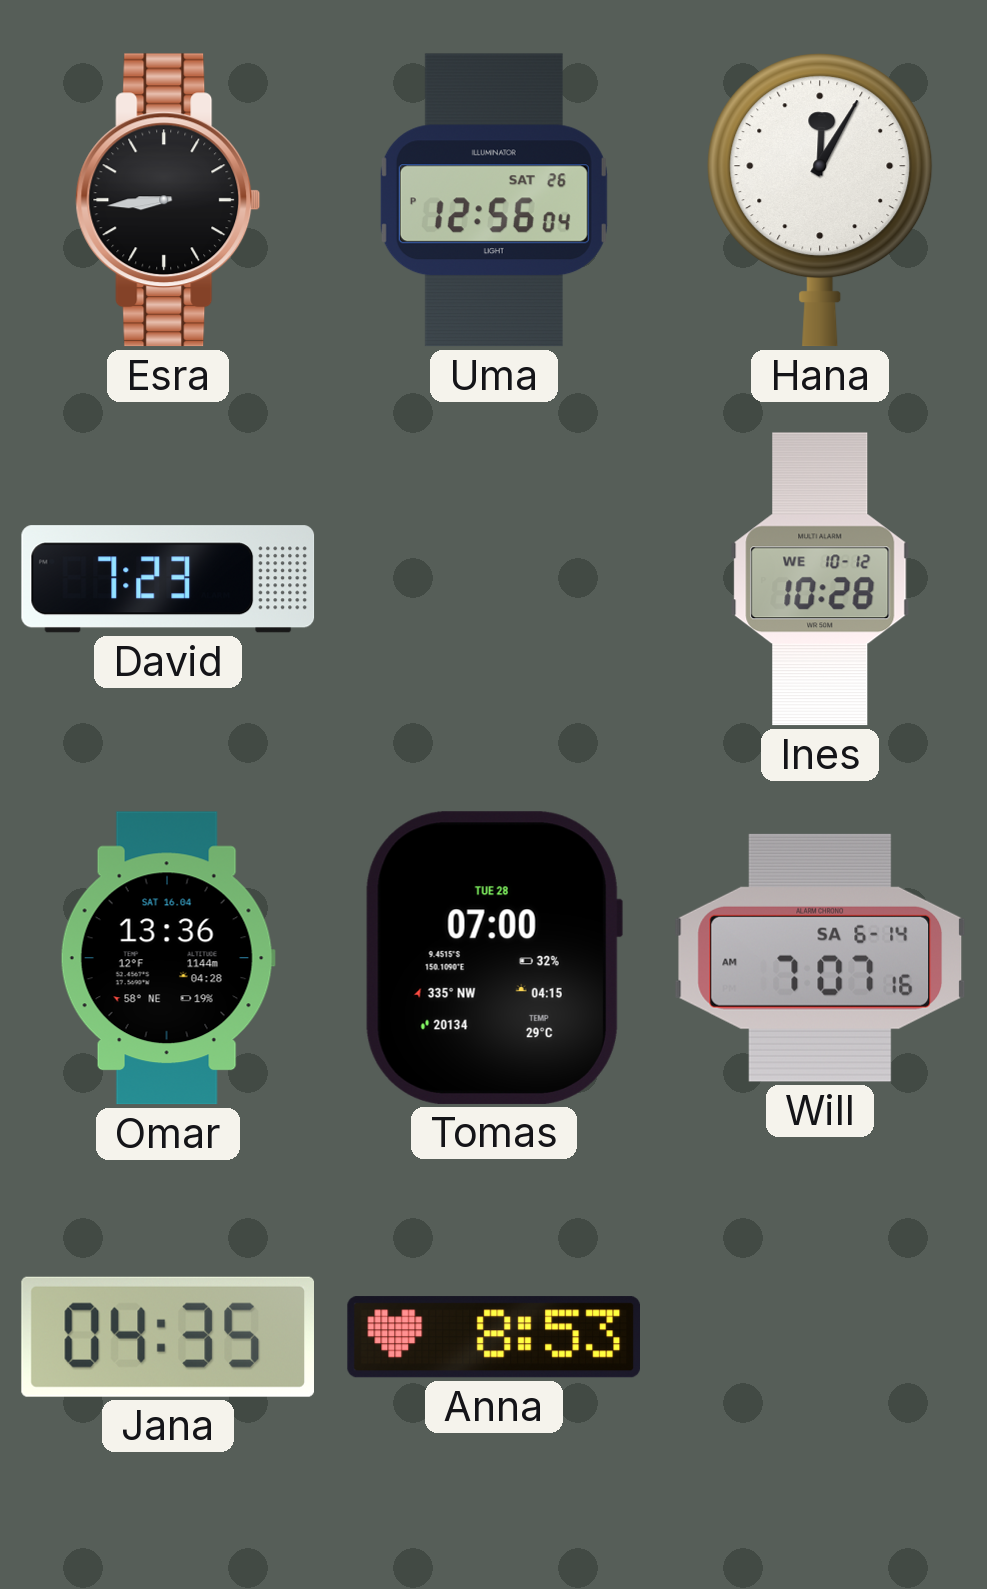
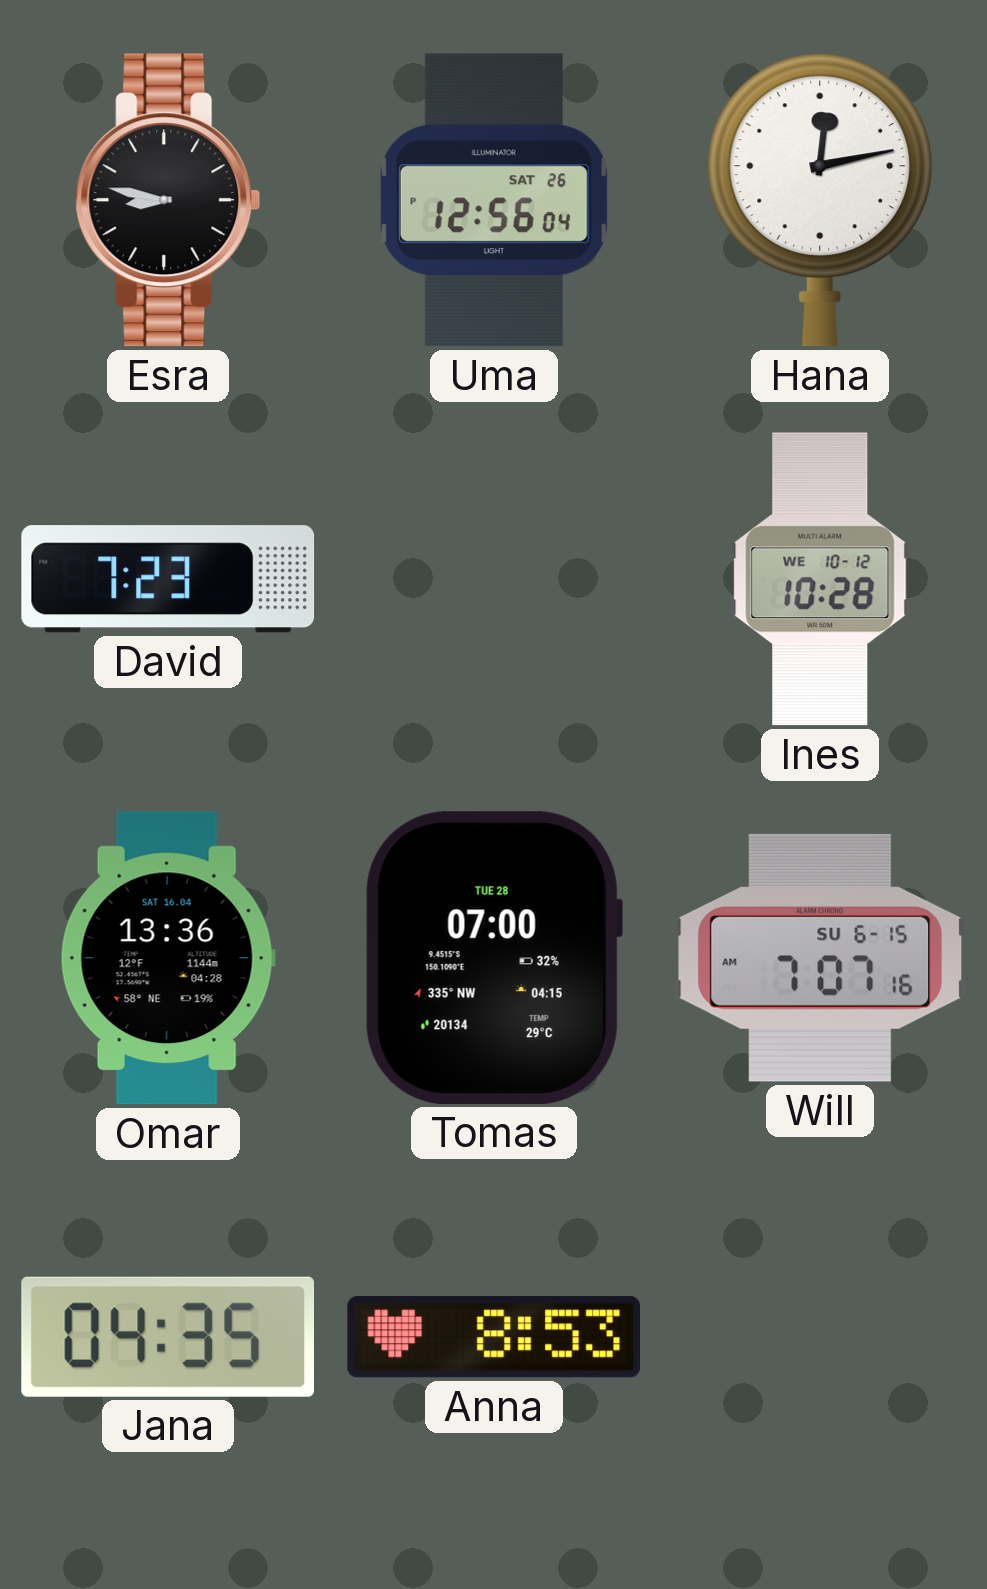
Esra: 8:44 -> 8:47 (168, 200)
Hana: 12:05 -> 12:13 (820, 200)
Will date: SA 6-14 -> SU 6-15 (820, 958)
